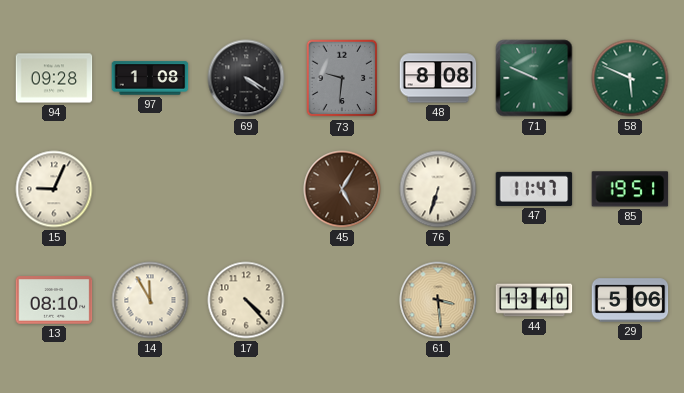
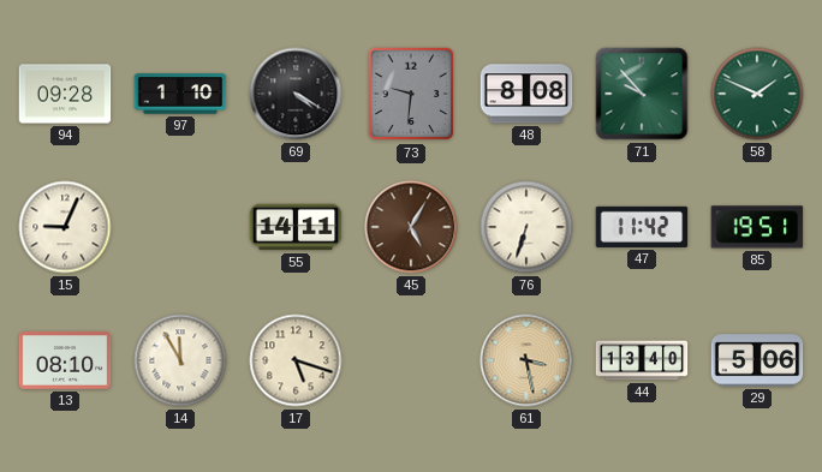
97: 1:08 -> 1:10 (180, 94)
71: 9:49 -> 9:53 (642, 94)
58: 5:49 -> 1:49 (757, 94)
55: none -> 14:11 (296, 227)
47: 11:47 -> 11:42 (642, 227)
17: 4:23 -> 5:18 (296, 360)
61: 3:29 -> 3:28 (526, 360)
